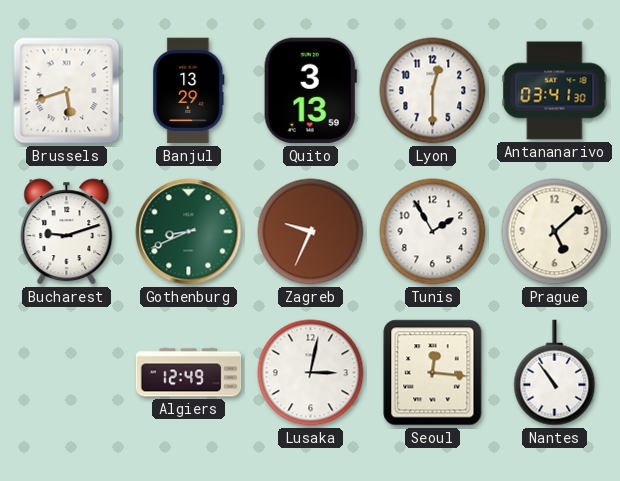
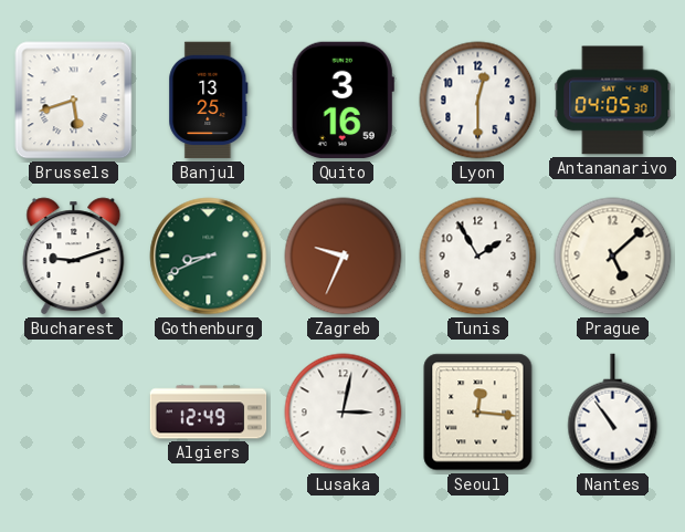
Banjul: 13:29 -> 13:25 (209, 101)
Quito: 3:13 -> 3:16 (342, 101)
Antananarivo: 03:41 -> 04:05 (613, 101)
